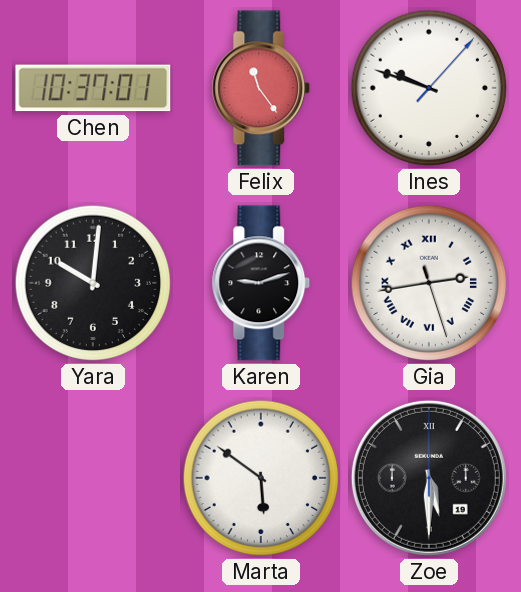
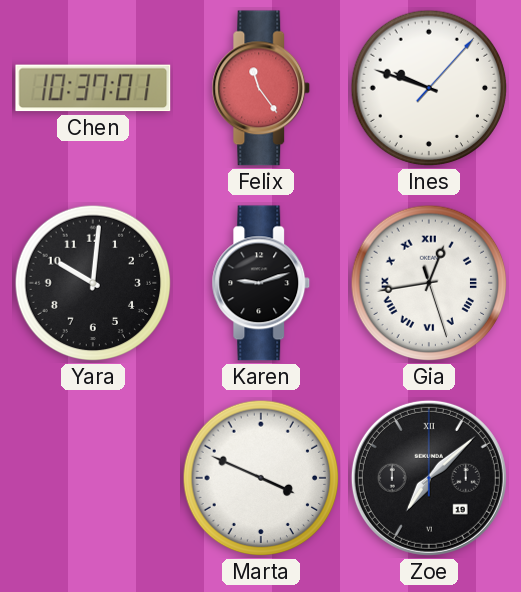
Gia: 2:43 -> 12:43 (429, 283)
Marta: 5:51 -> 3:49 (261, 478)
Zoe: 5:30 -> 7:08 (429, 478)
